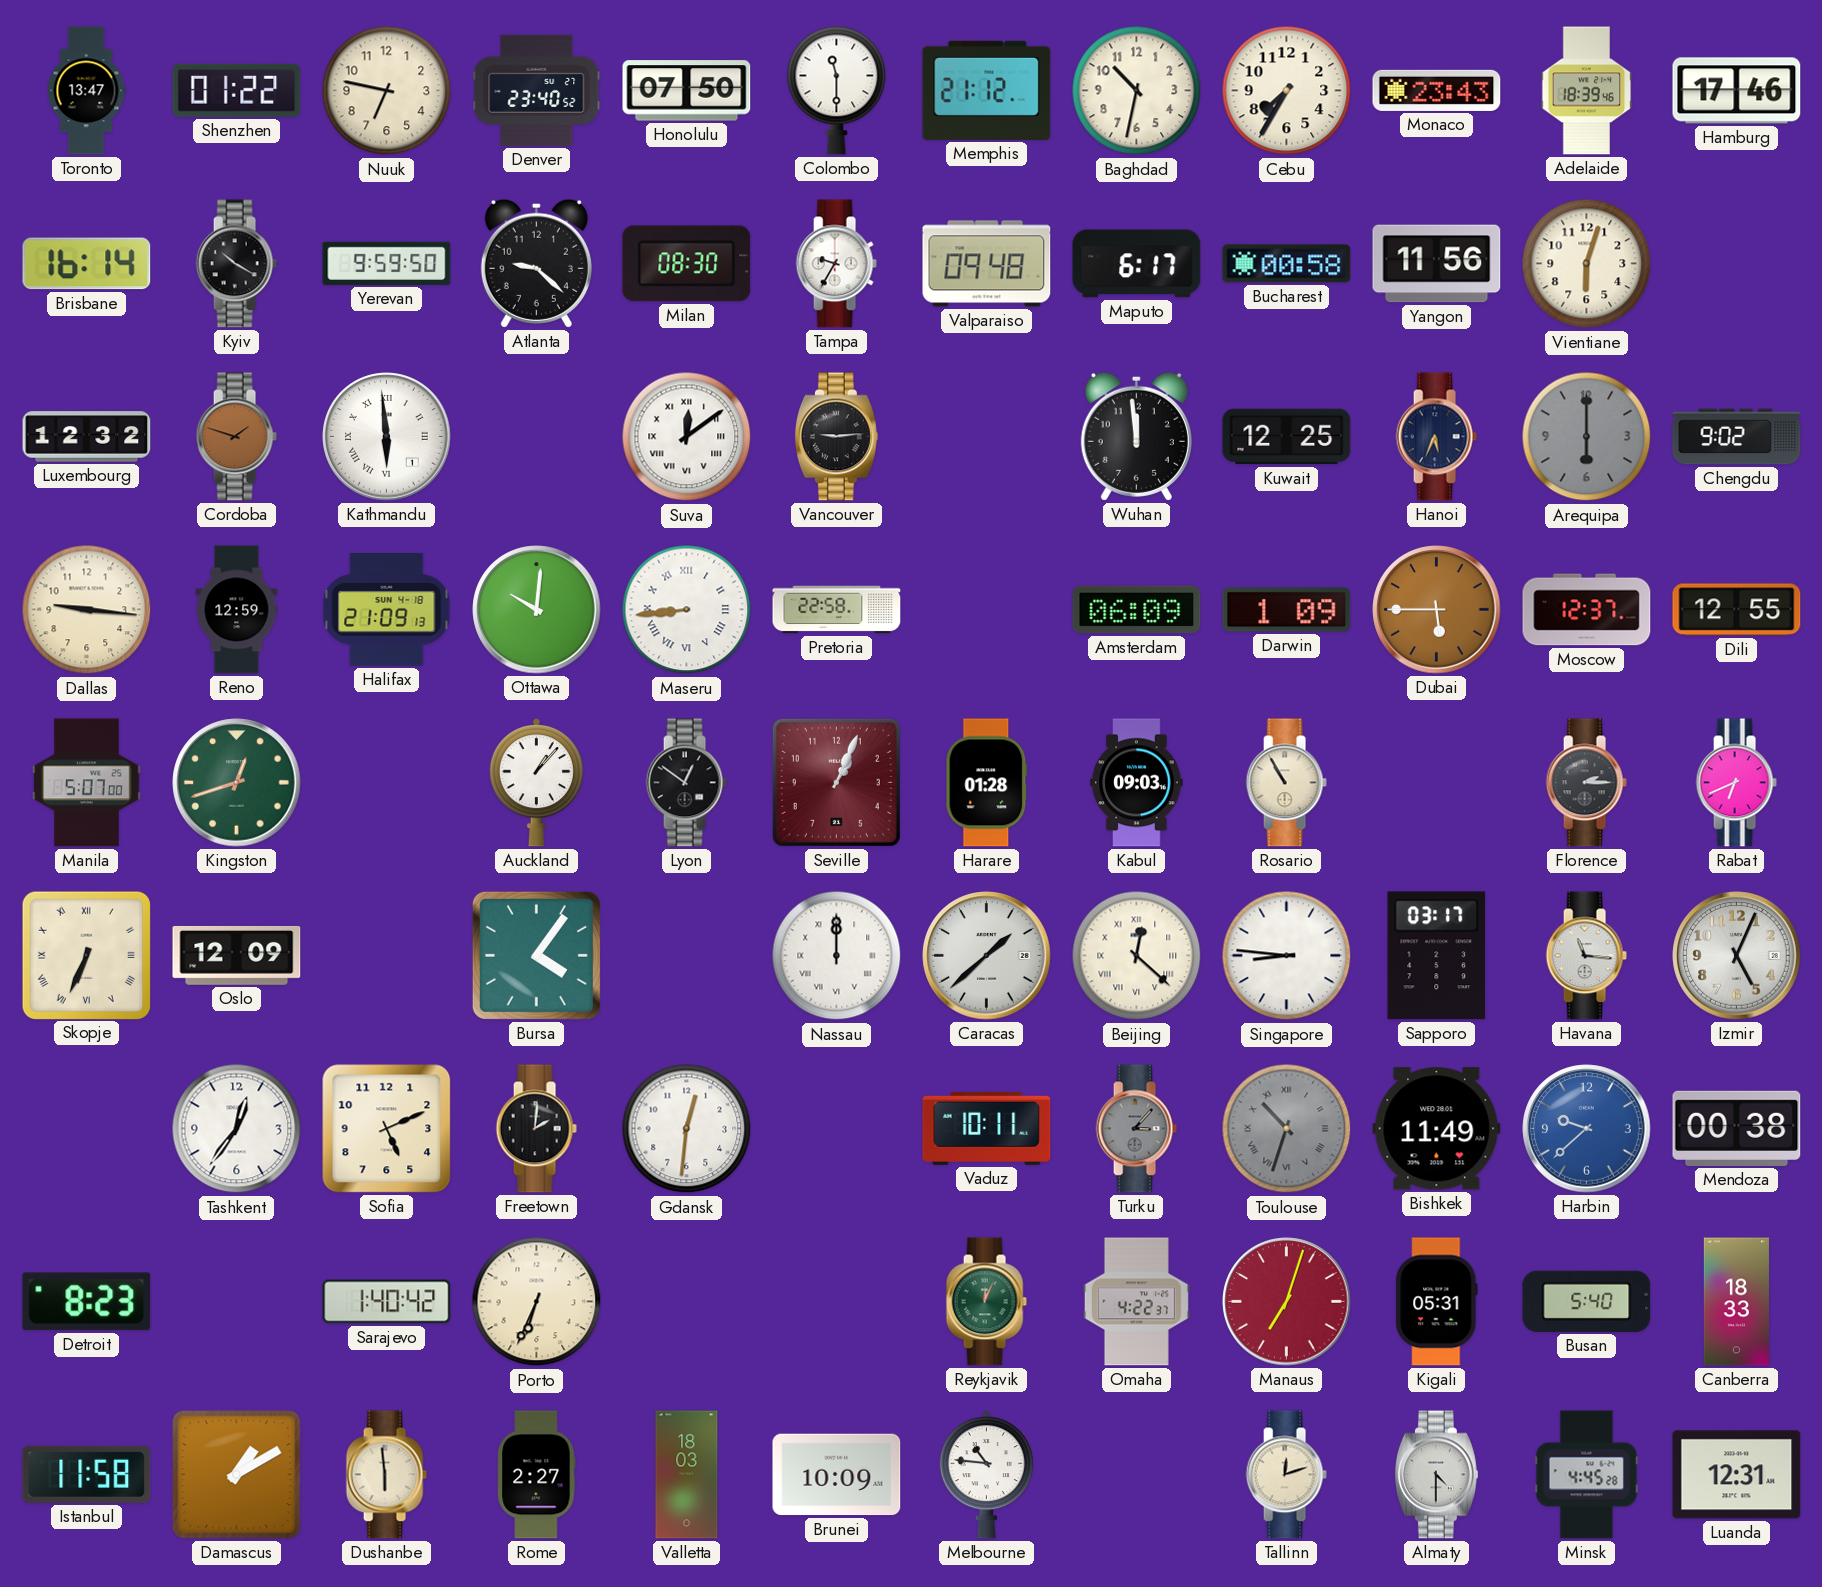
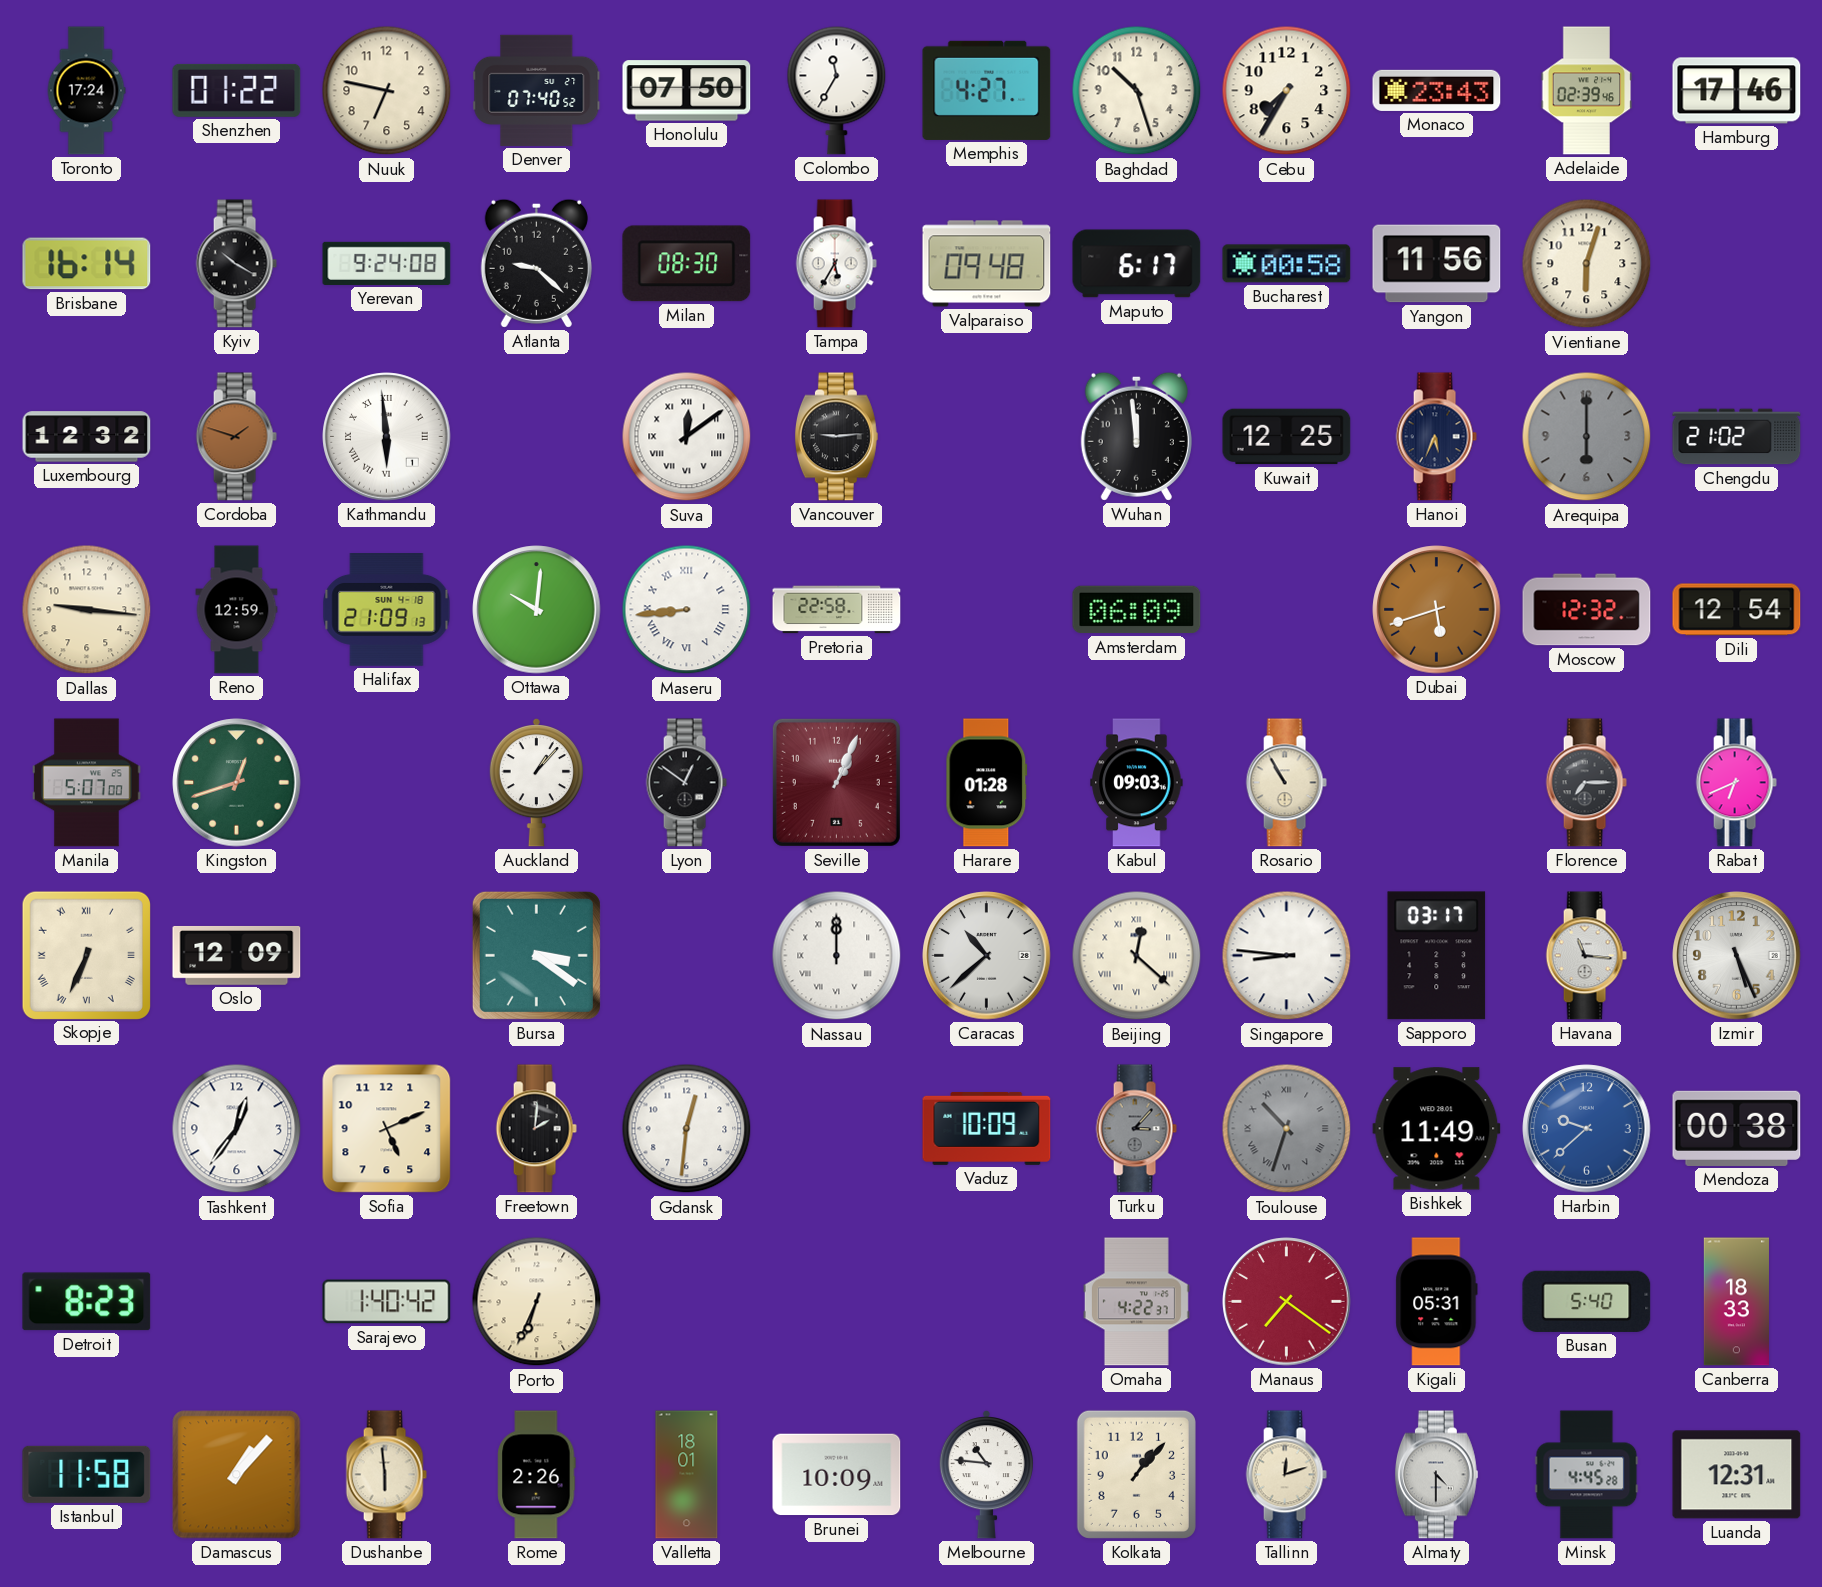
Toronto: 13:47 -> 17:24 (86, 91)
Denver: 23:40 -> 07:40 (537, 90)
Colombo: 11:30 -> 11:35 (837, 90)
Memphis: 21:12 -> 4:27 (987, 90)
Baghdad: 10:32 -> 10:27 (1137, 91)
Adelaide: 18:39 -> 02:39 (1587, 91)
Yerevan: 9:59 -> 9:24 (387, 263)
Tampa: 9:35 -> 5:35 (836, 264)
Chengdu: 9:02 -> 21:02 (1737, 437)
Darwin: 1:09 -> none (1287, 610)
Dubai: 5:45 -> 5:42 (1437, 610)
Moscow: 12:37 -> 12:32 (1587, 610)
Dili: 12:55 -> 12:54 (1737, 610)
Florence: 2:15 -> 7:15 (1586, 783)
Bursa: 4:06 -> 3:21 (536, 955)
Caracas: 1:38 -> 10:38 (987, 956)
Izmir: 5:04 -> 5:26 (1737, 956)
Vaduz: 10:11 -> 10:09 (987, 1128)
Reykjavik: 12:04 -> none (986, 1302)
Manaus: 7:03 -> 7:21 (1287, 1302)
Damascus: 1:10 -> 1:07 (237, 1475)
Rome: 2:27 -> 2:26 (537, 1475)
Valletta: 18:03 -> 18:01 (687, 1475)
Kolkata: none -> 1:07 (1136, 1474)
